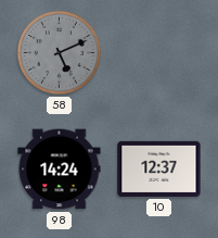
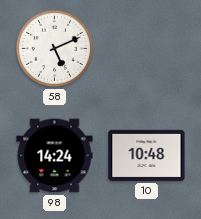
58 dial: grey -> white (54, 48)
10: 12:37 -> 10:48 (147, 155)
